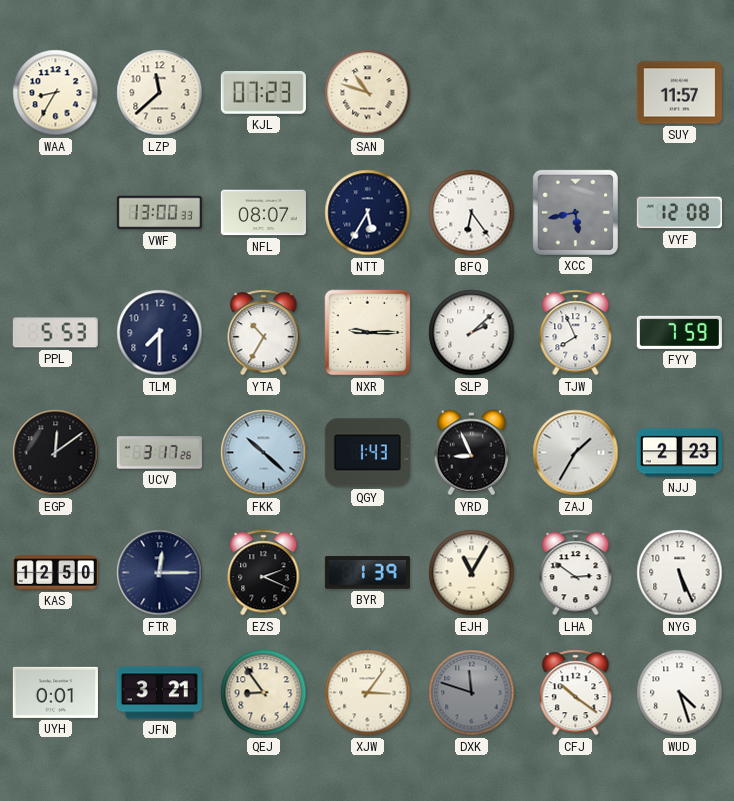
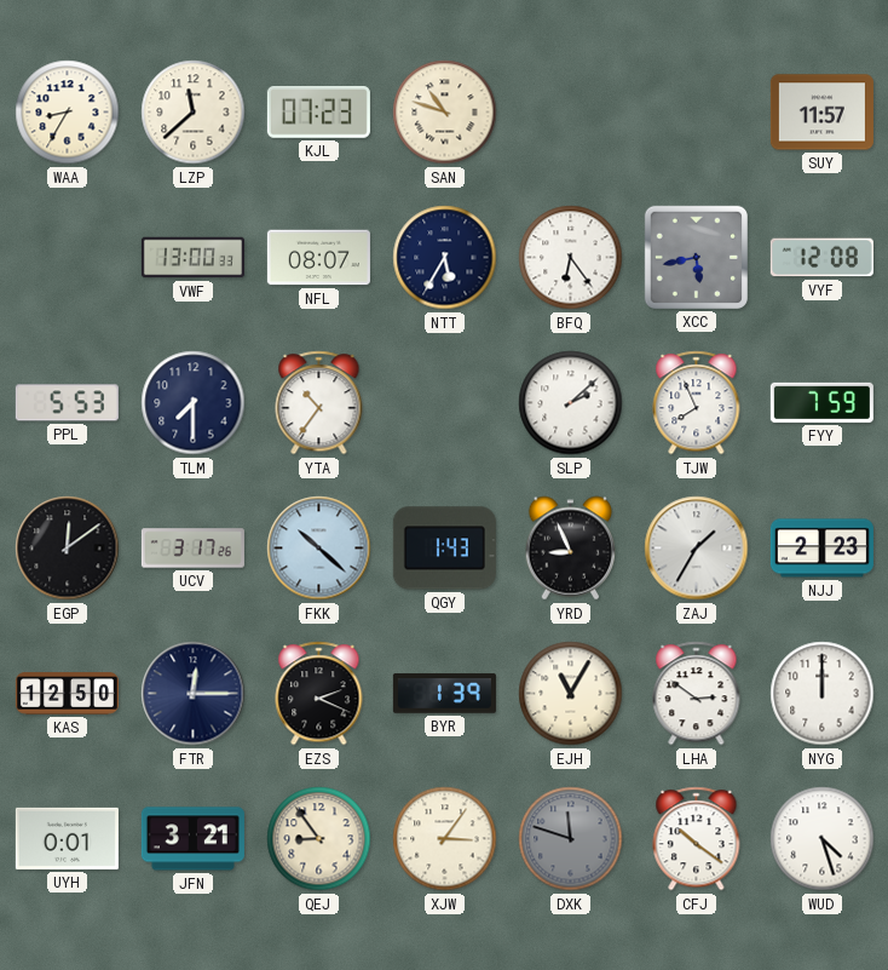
YTA: 10:35 -> 10:36 (319, 403)
NXR: 9:15 -> none (368, 333)
NYG: 5:26 -> 12:00 (823, 694)
